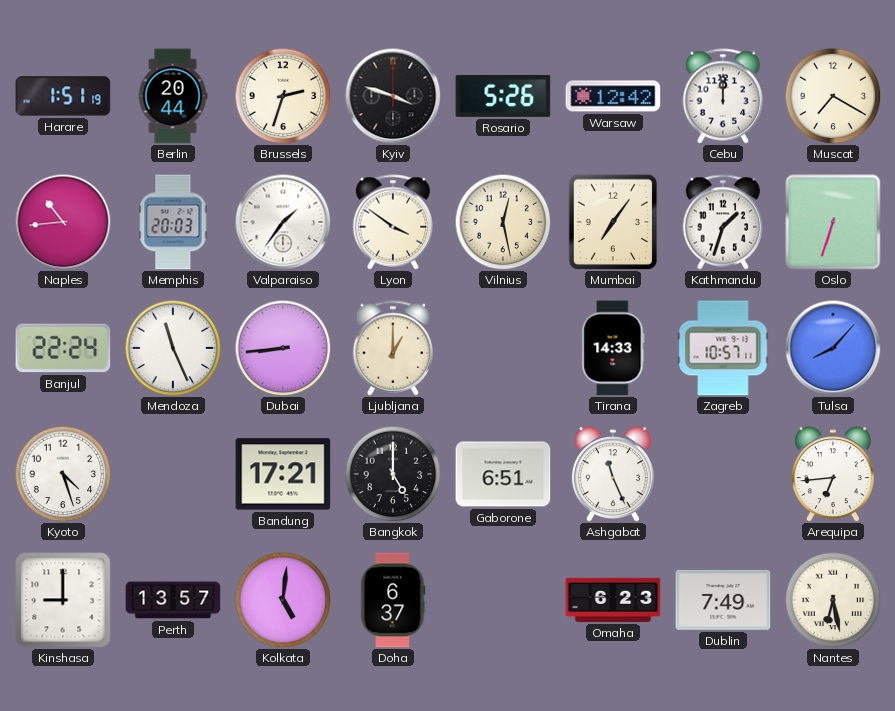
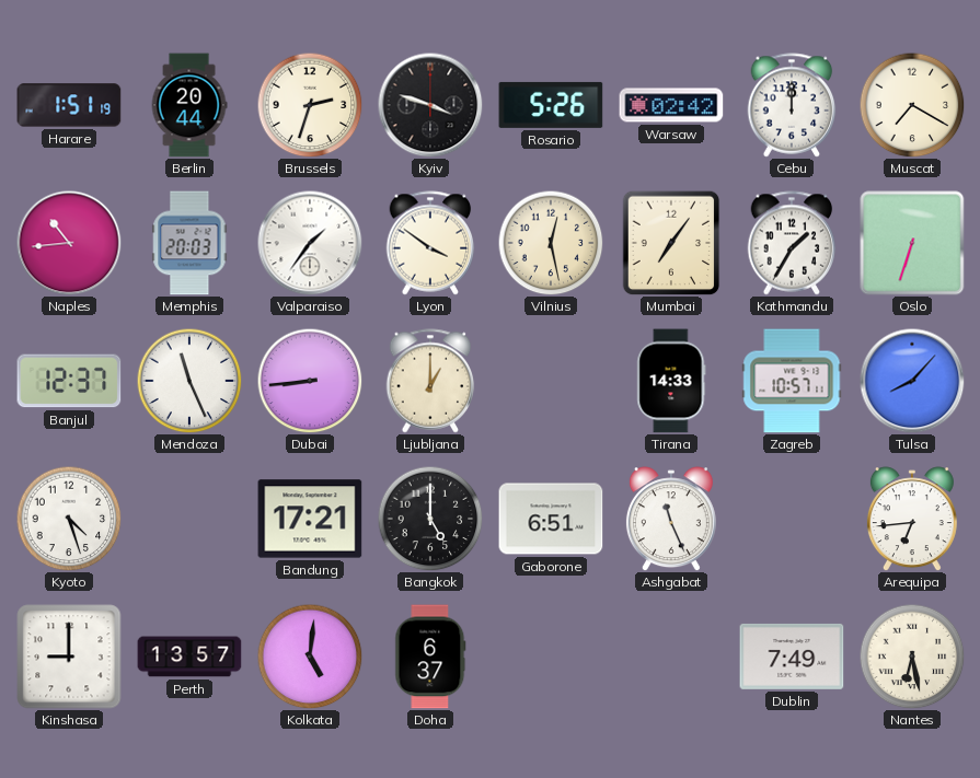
Warsaw: 12:42 -> 02:42 (671, 105)
Kathmandu: 1:33 -> 1:35 (792, 243)
Banjul: 22:24 -> 12:37 (69, 381)
Omaha: 6:23 -> none (613, 600)
